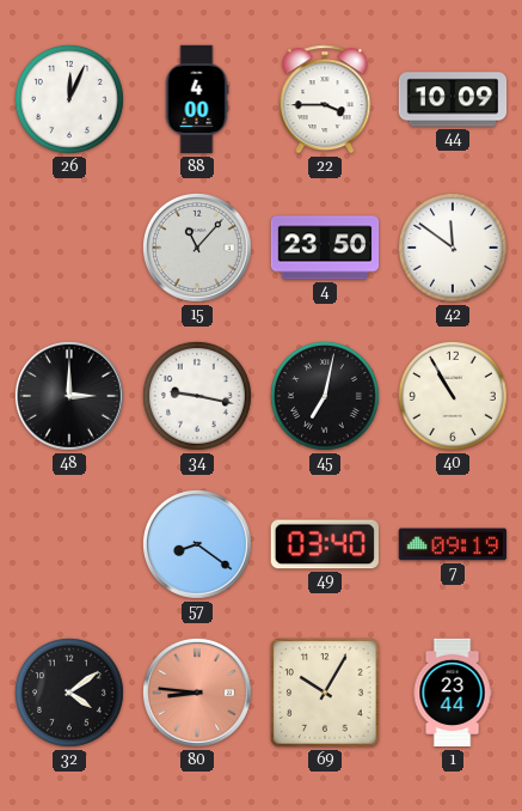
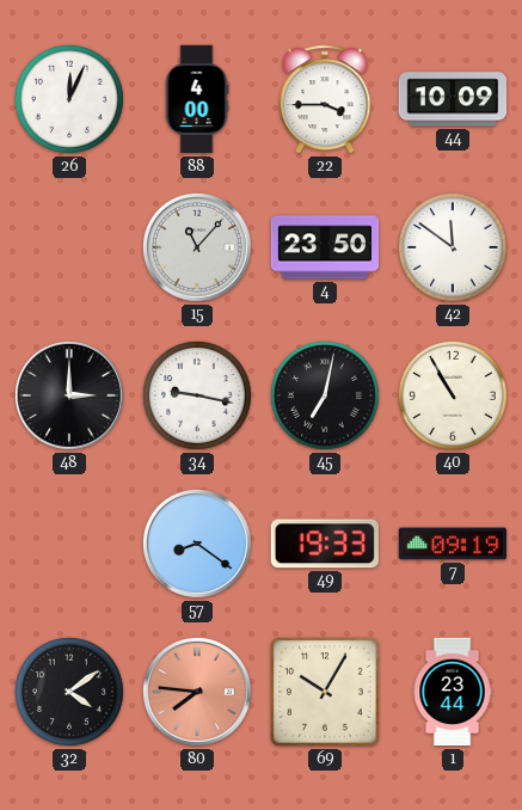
49: 03:40 -> 19:33 (325, 544)
80: 8:46 -> 7:46 (197, 692)
